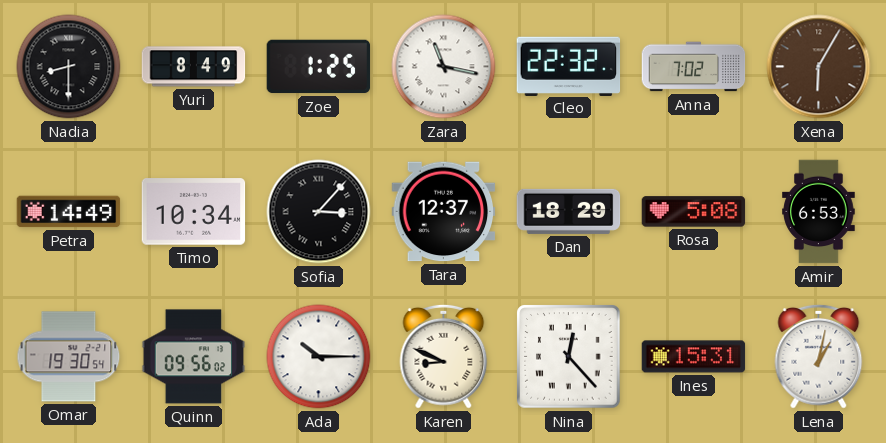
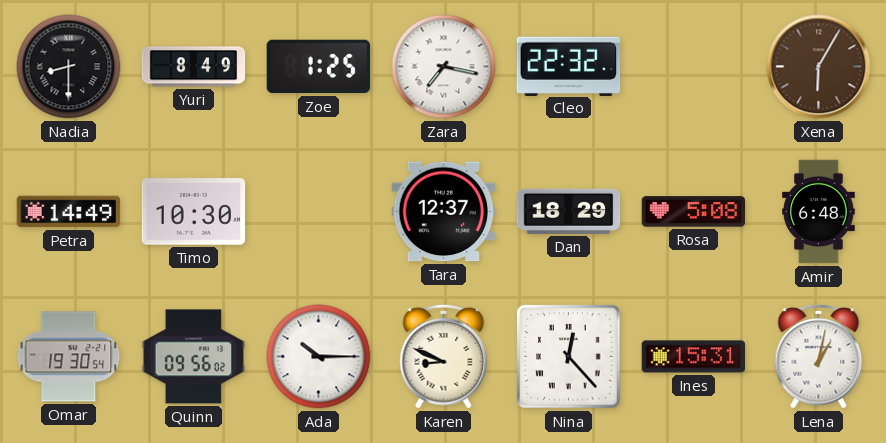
Zara: 11:17 -> 7:17 (444, 67)
Anna: 7:02 -> none (694, 67)
Timo: 10:34 -> 10:30 (194, 212)
Sofia: 3:07 -> none (319, 212)
Amir: 6:53 -> 6:48 (819, 212)
